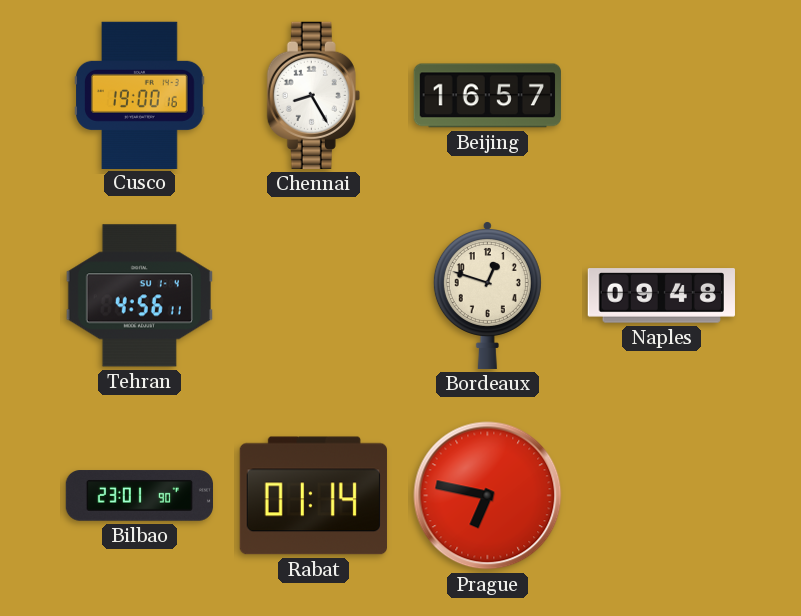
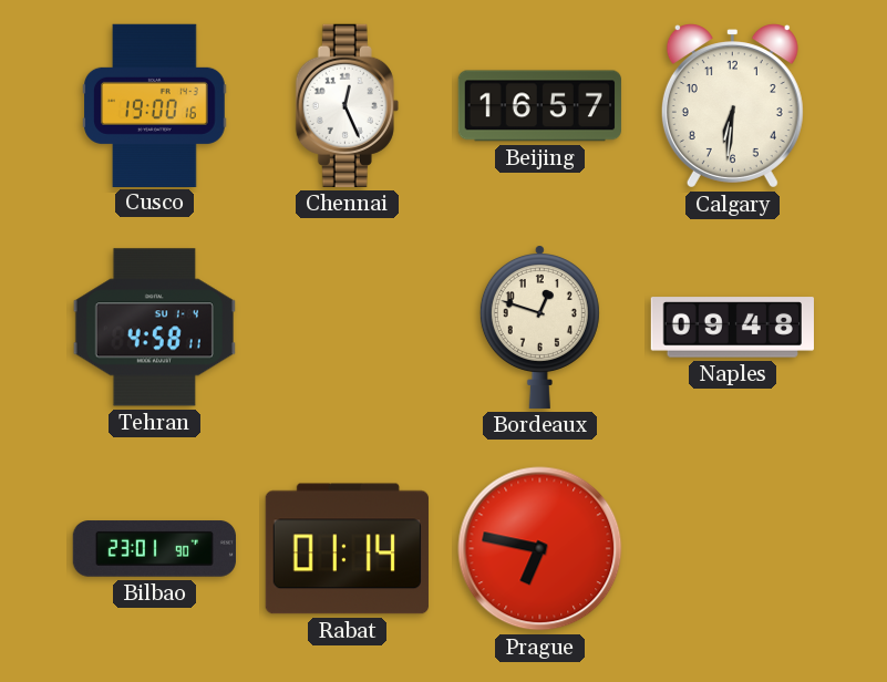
Chennai: 8:25 -> 12:26 (347, 105)
Calgary: none -> 6:31 (732, 106)
Tehran: 4:56 -> 4:58 (154, 328)
